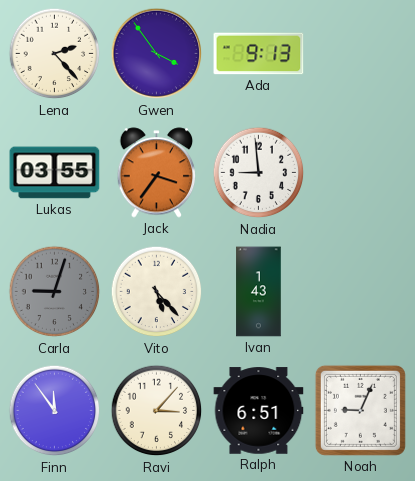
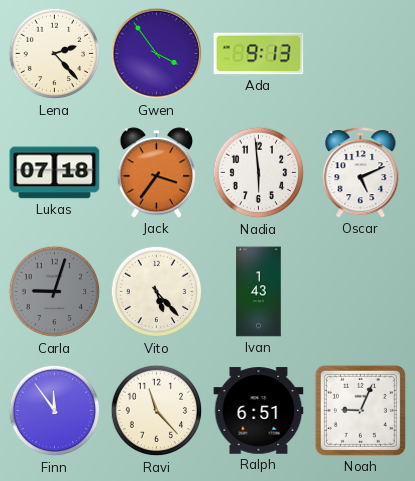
Lukas: 03:55 -> 07:18 (55, 173)
Nadia: 8:59 -> 5:59 (259, 173)
Oscar: none -> 5:11 (361, 173)
Ravi: 3:07 -> 11:23 (157, 411)
